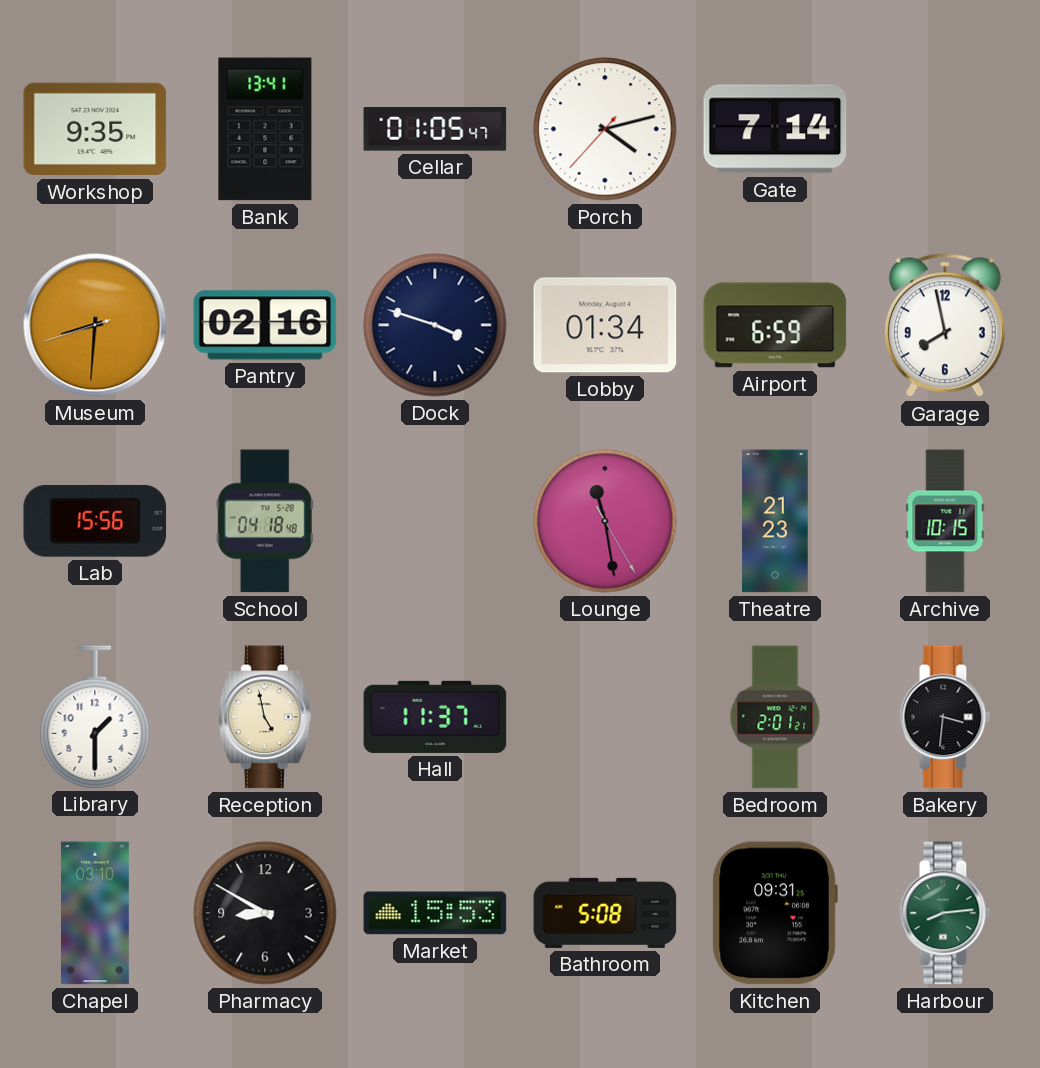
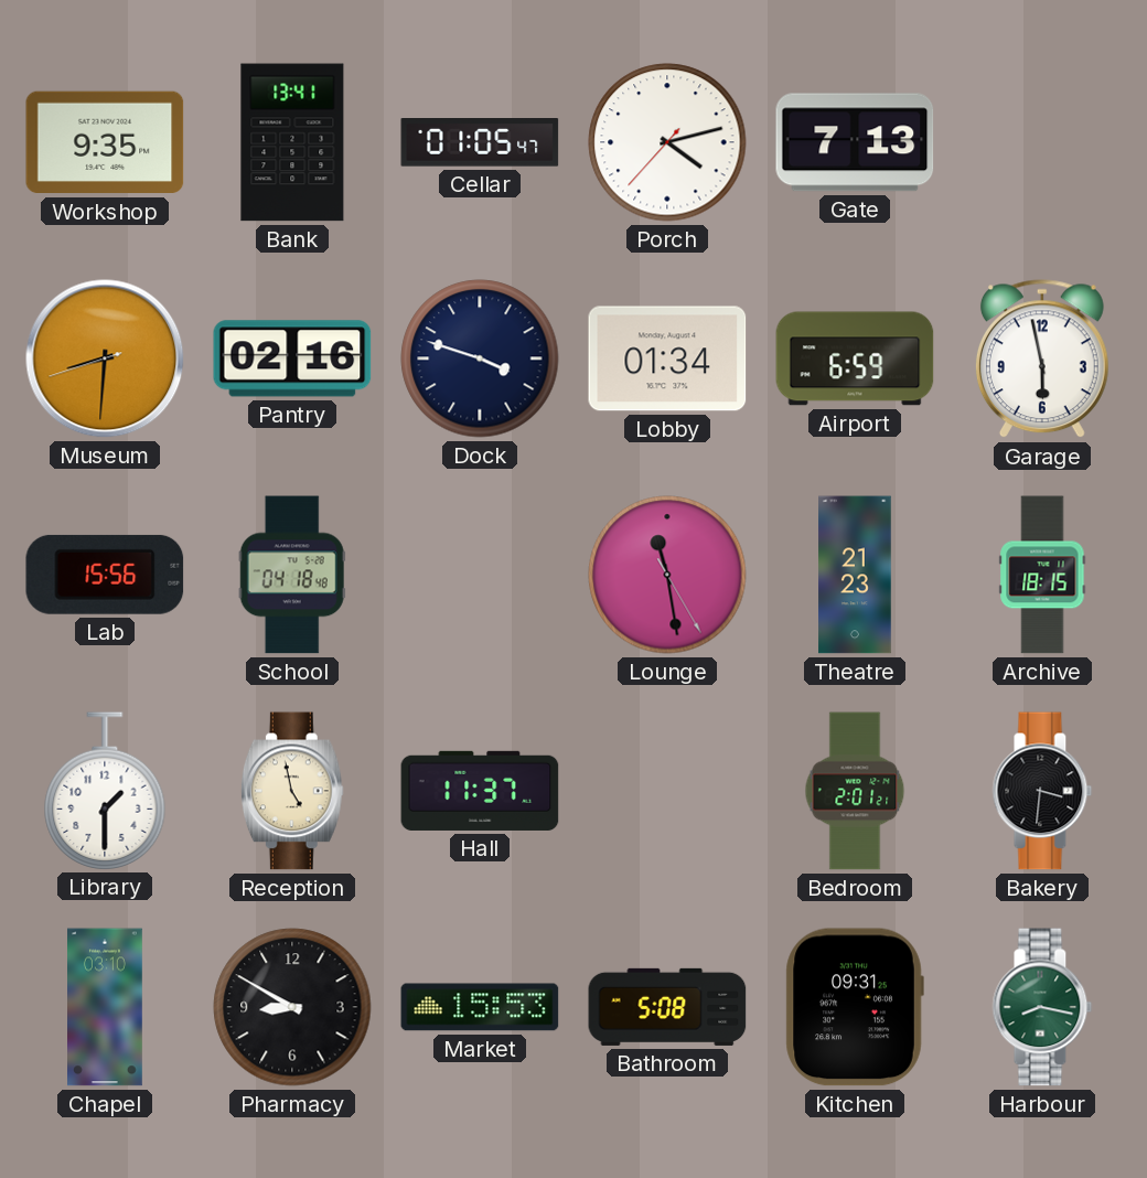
Gate: 7:14 -> 7:13 (855, 142)
Garage: 7:58 -> 5:58 (1042, 360)
Archive: 10:15 -> 18:15 (1042, 575)
Harbour: 8:14 -> 8:17 (1042, 1007)
